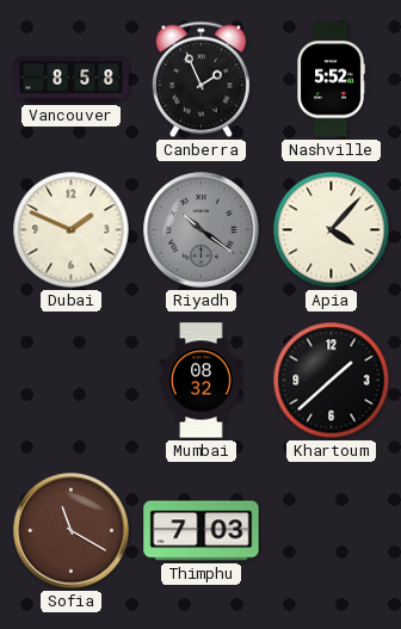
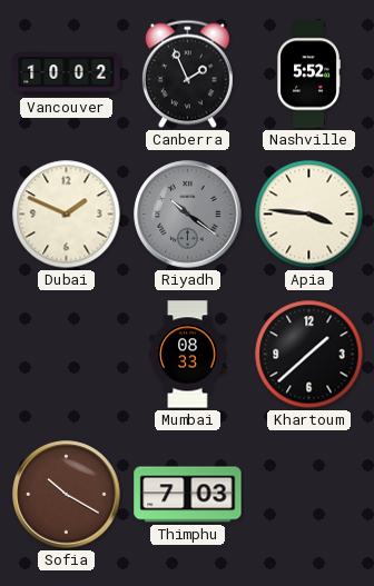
Vancouver: 8:58 -> 10:02 (67, 75)
Apia: 4:07 -> 3:46 (309, 215)
Mumbai: 08:32 -> 08:33 (188, 355)
Sofia: 11:20 -> 10:20 (67, 495)
